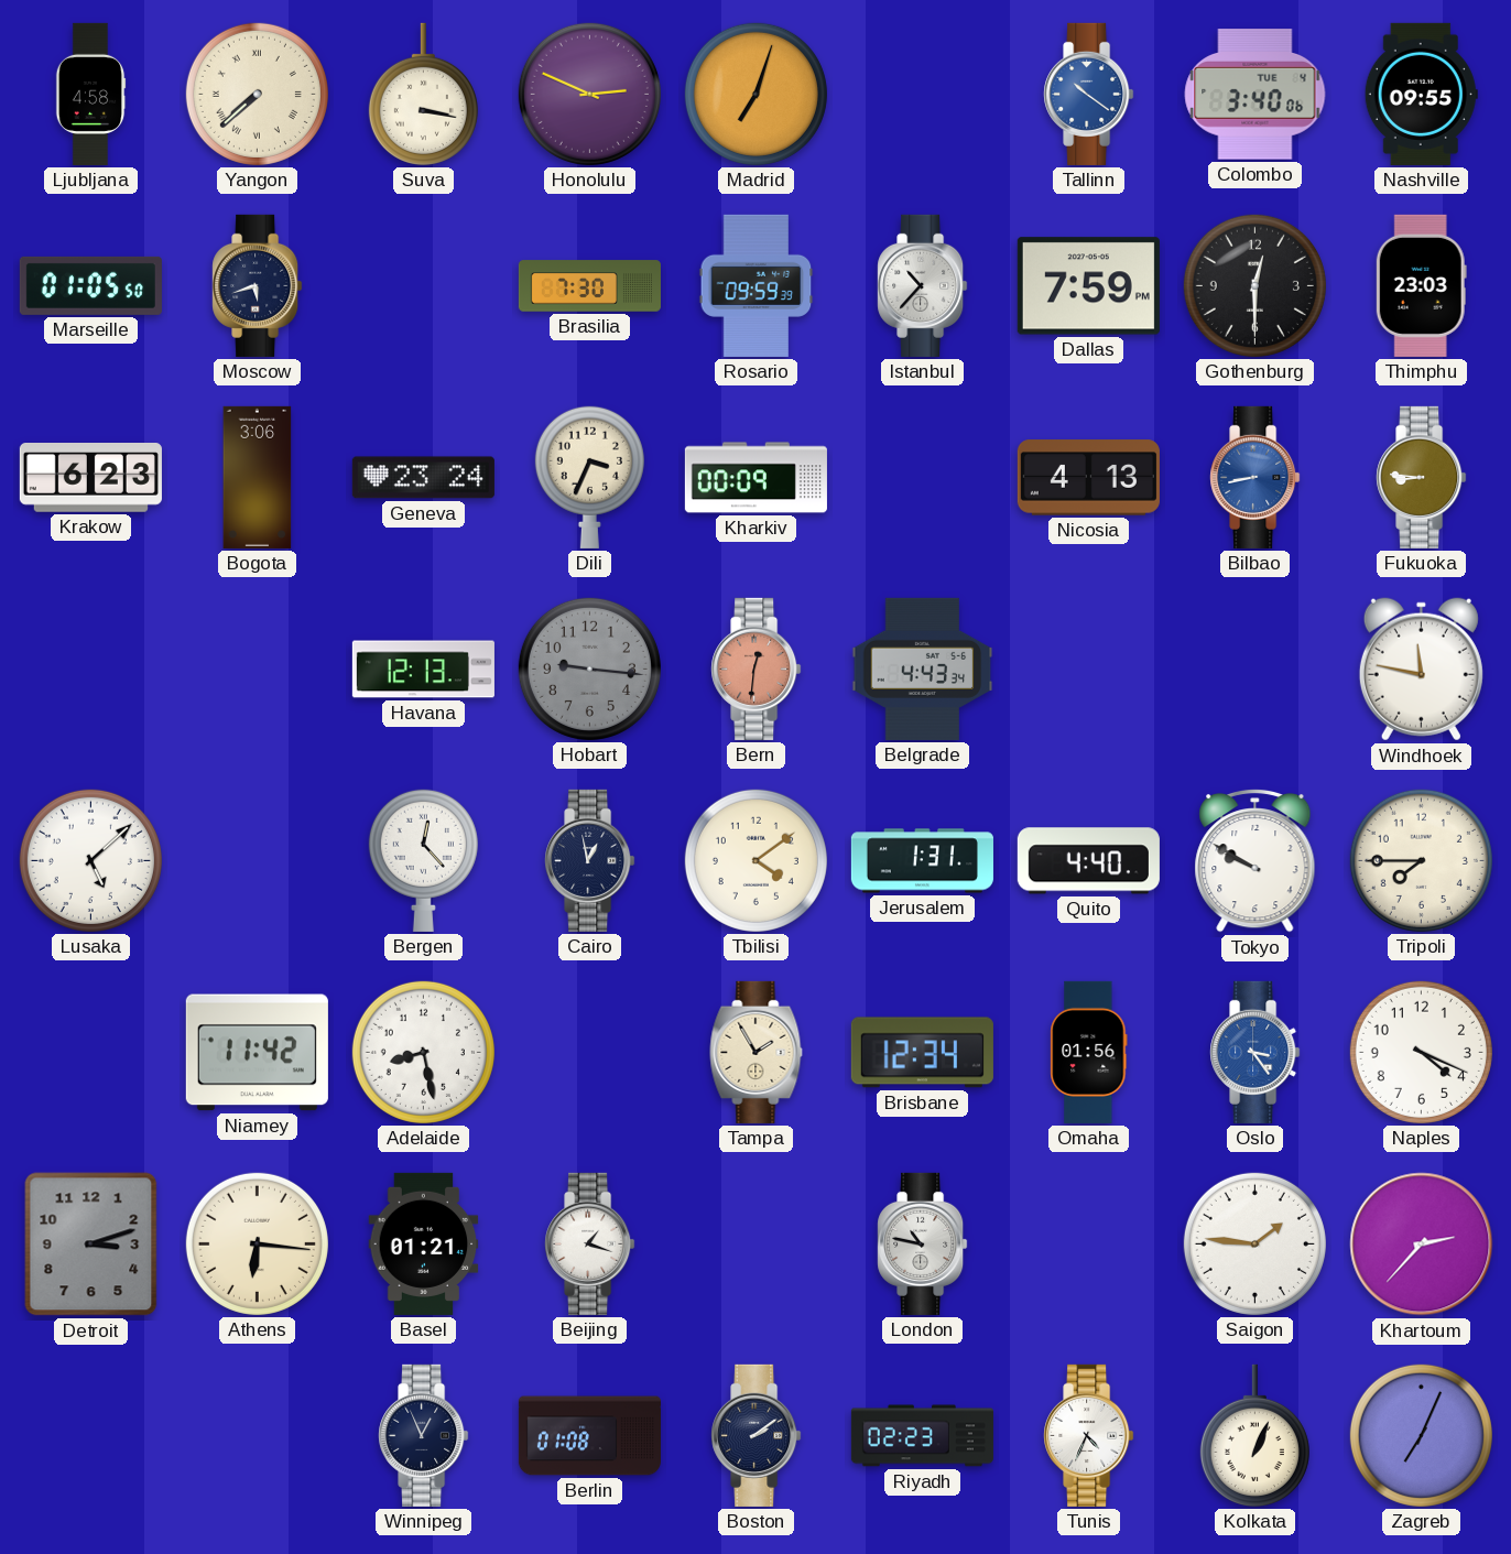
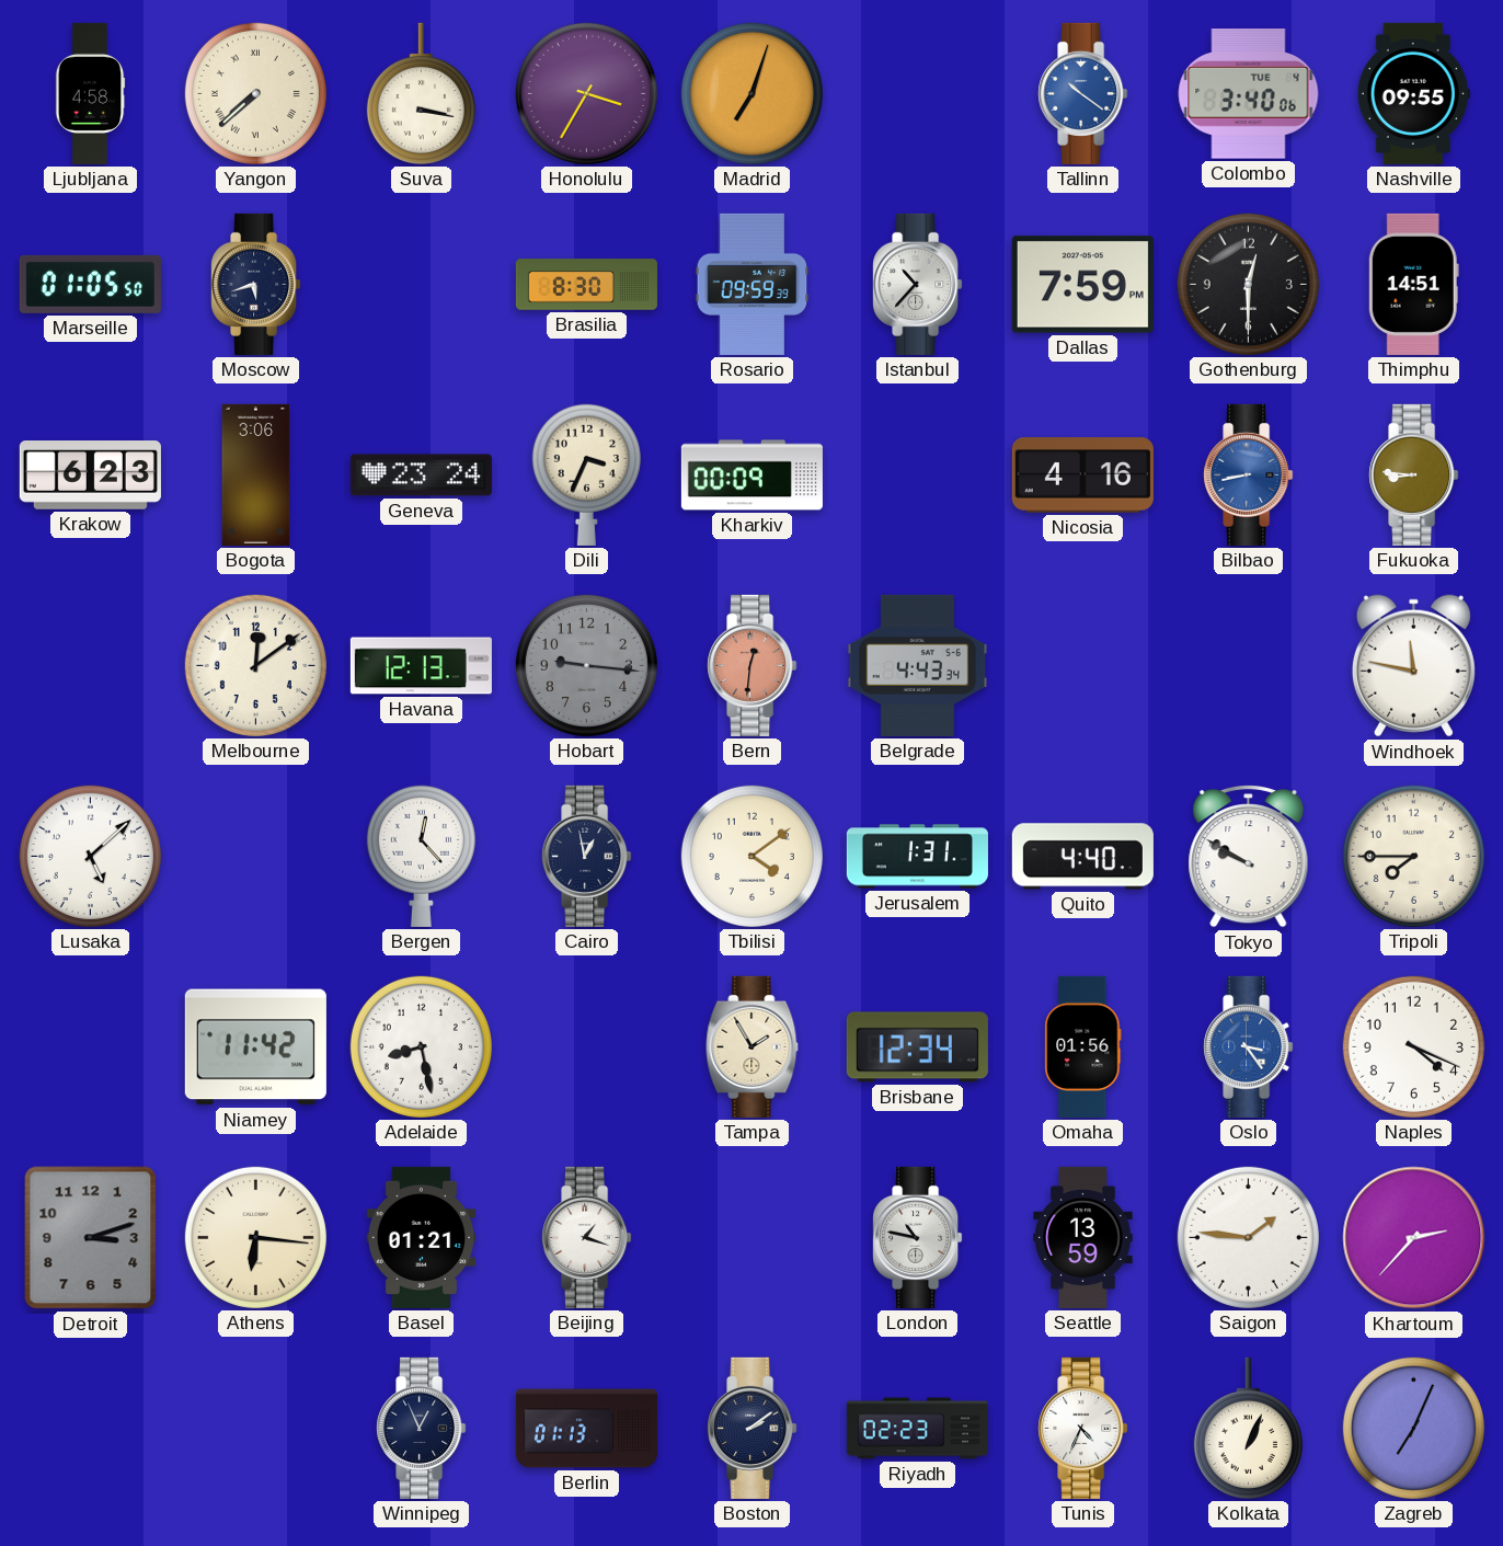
Honolulu: 2:49 -> 3:35 (586, 93)
Brasilia: 7:30 -> 8:30 (586, 285)
Thimphu: 23:03 -> 14:51 (1413, 284)
Nicosia: 4:13 -> 4:16 (1082, 476)
Melbourne: none -> 12:09 (255, 665)
Seattle: none -> 13:59 (1083, 1237)
Berlin: 01:08 -> 01:13 (586, 1429)
